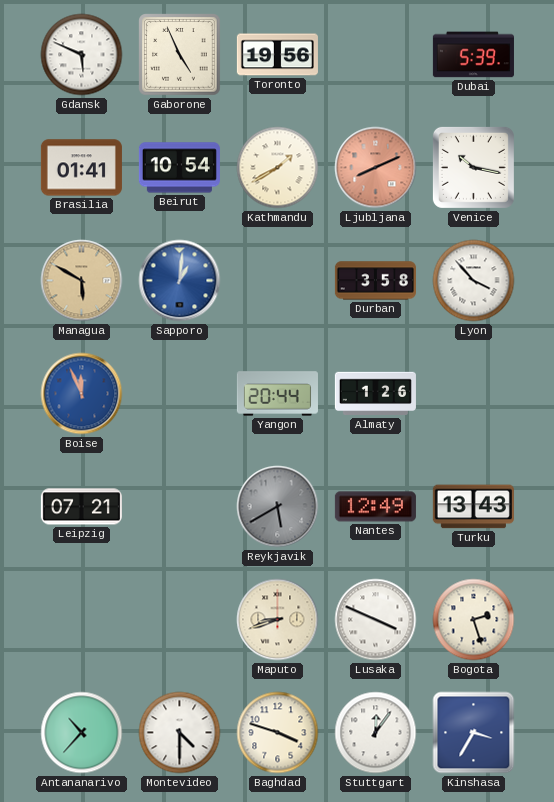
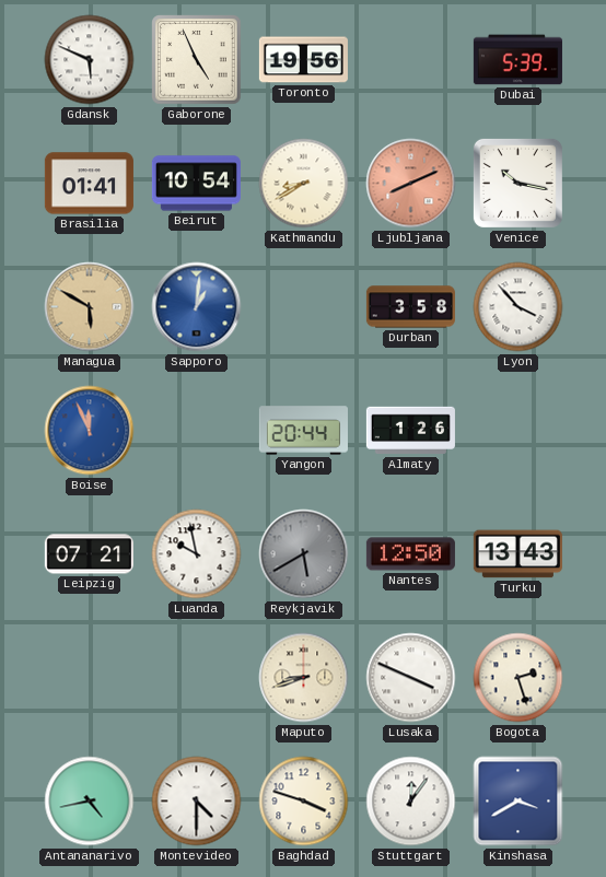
Kathmandu: 1:40 -> 8:40 (304, 184)
Luanda: none -> 9:58 (197, 554)
Nantes: 12:49 -> 12:50 (410, 554)
Antananarivo: 10:37 -> 4:43 (90, 802)
Kinshasa: 3:35 -> 3:40 (518, 802)
